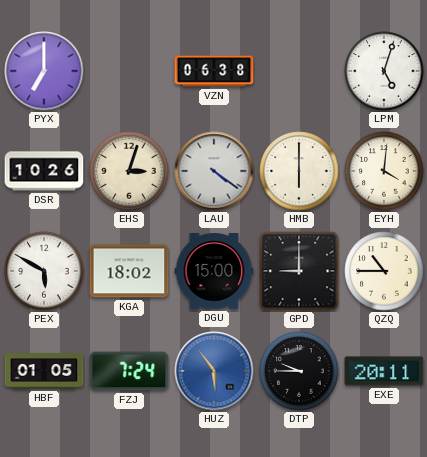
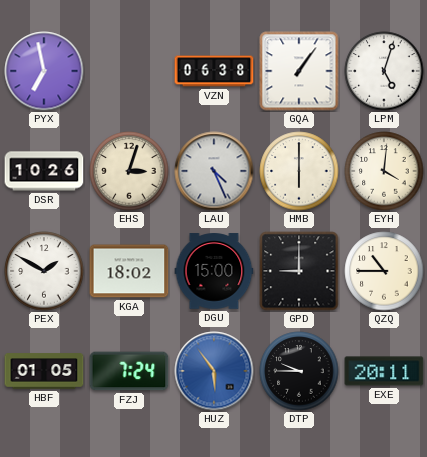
PYX: 7:00 -> 6:58 (44, 71)
GQA: none -> 1:06 (299, 71)
LAU: 4:21 -> 4:26 (214, 171)
PEX: 5:50 -> 1:50 (44, 271)
